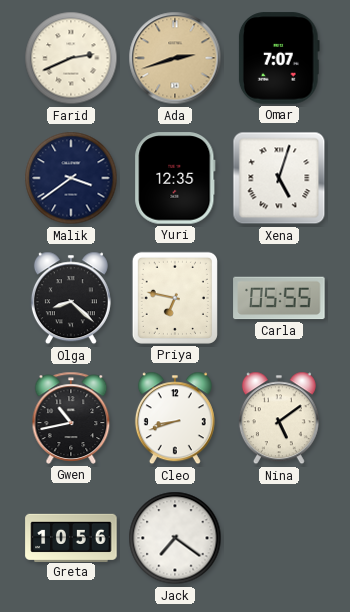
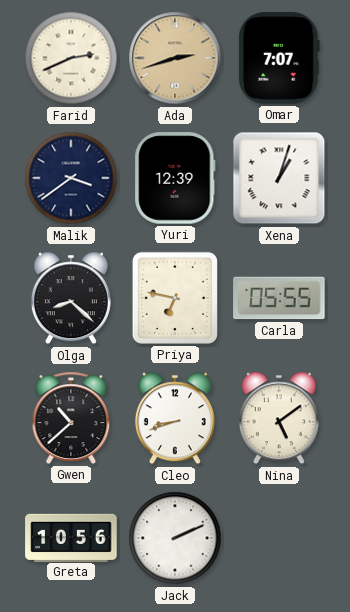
Yuri: 12:35 -> 12:39 (175, 178)
Xena: 5:03 -> 1:03 (279, 178)
Gwen: 10:43 -> 10:38 (71, 418)
Jack: 7:21 -> 2:11 (175, 538)
